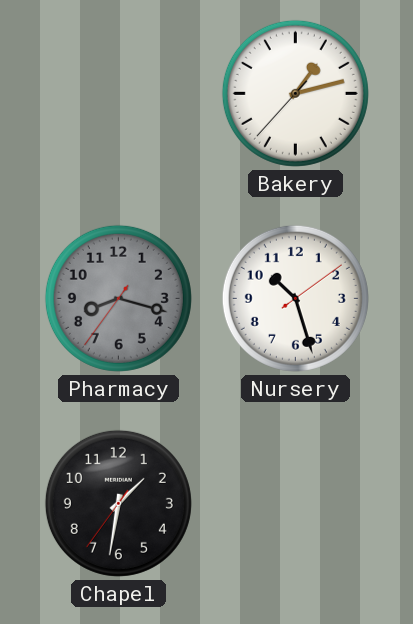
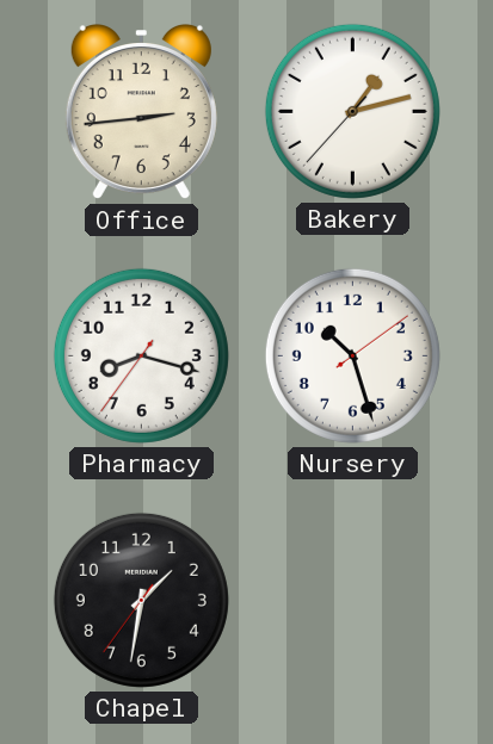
Office: none -> 2:44 (141, 113)
Pharmacy dial: grey -> white (141, 355)
